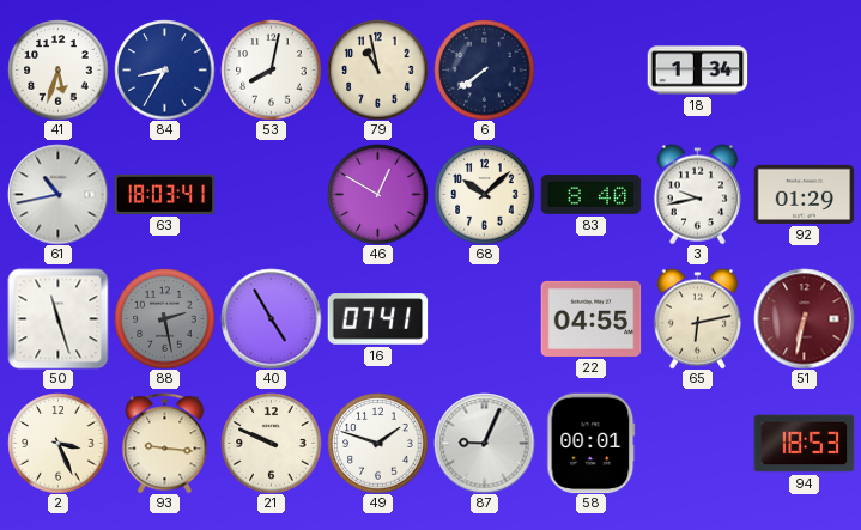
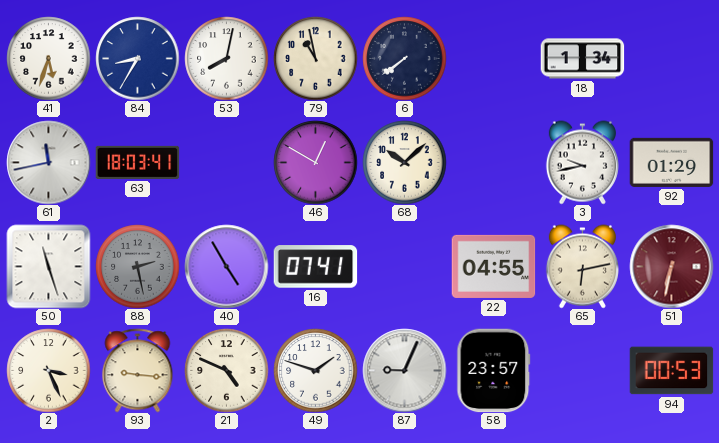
61: 10:43 -> 11:43 (48, 162)
83: 8:40 -> none (590, 195)
21: 9:49 -> 4:49 (226, 370)
58: 00:01 -> 23:57 (494, 370)
94: 18:53 -> 00:53 (671, 371)
